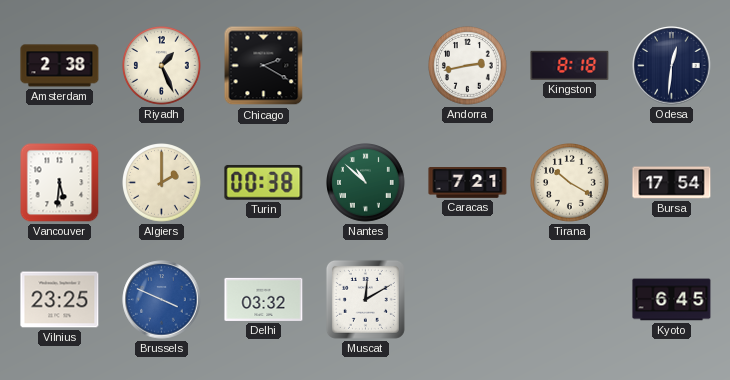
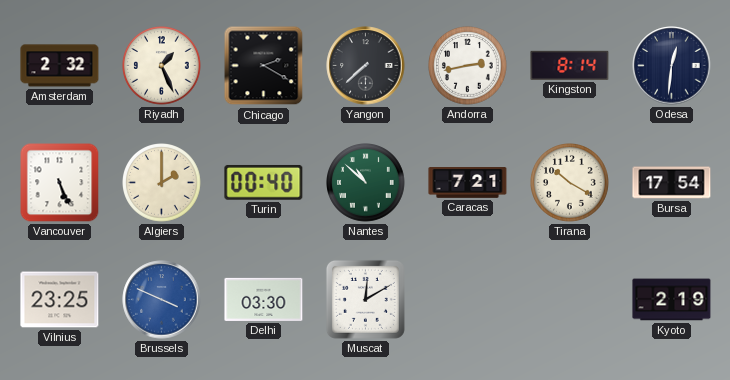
Amsterdam: 2:38 -> 2:32 (60, 66)
Yangon: none -> 7:38 (366, 66)
Kingston: 8:18 -> 8:14 (570, 65)
Vancouver: 5:31 -> 5:26 (60, 183)
Turin: 00:38 -> 00:40 (264, 182)
Delhi: 03:32 -> 03:30 (264, 299)
Kyoto: 6:45 -> 2:19 (672, 300)
